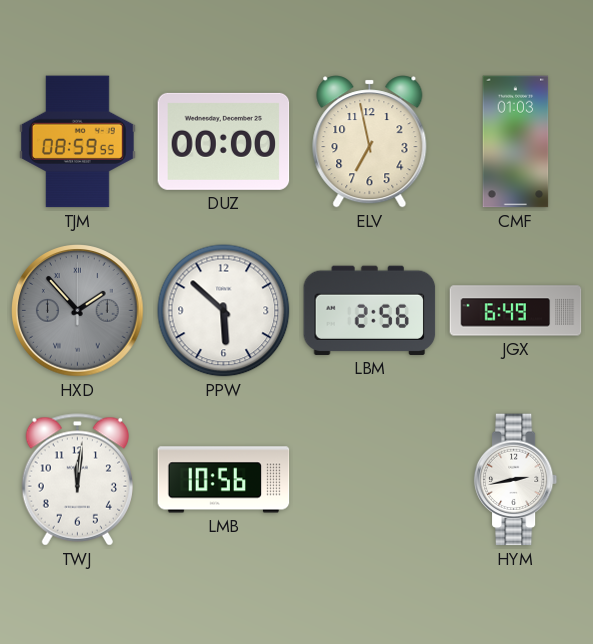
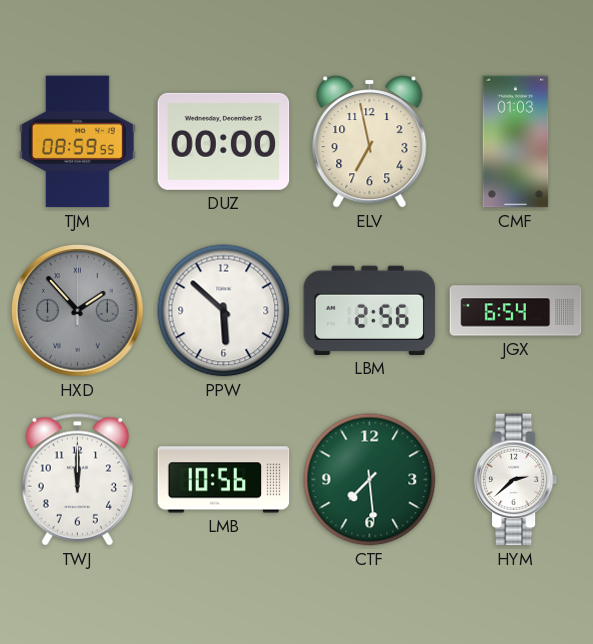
JGX: 6:49 -> 6:54 (516, 311)
TWJ: 12:01 -> 12:00 (77, 480)
CTF: none -> 7:29 (370, 480)
HYM: 2:43 -> 2:38 (516, 480)
